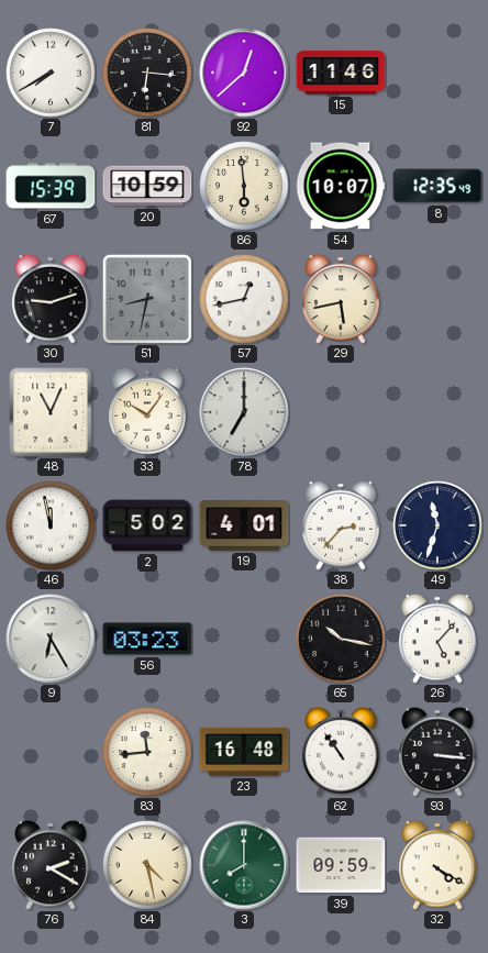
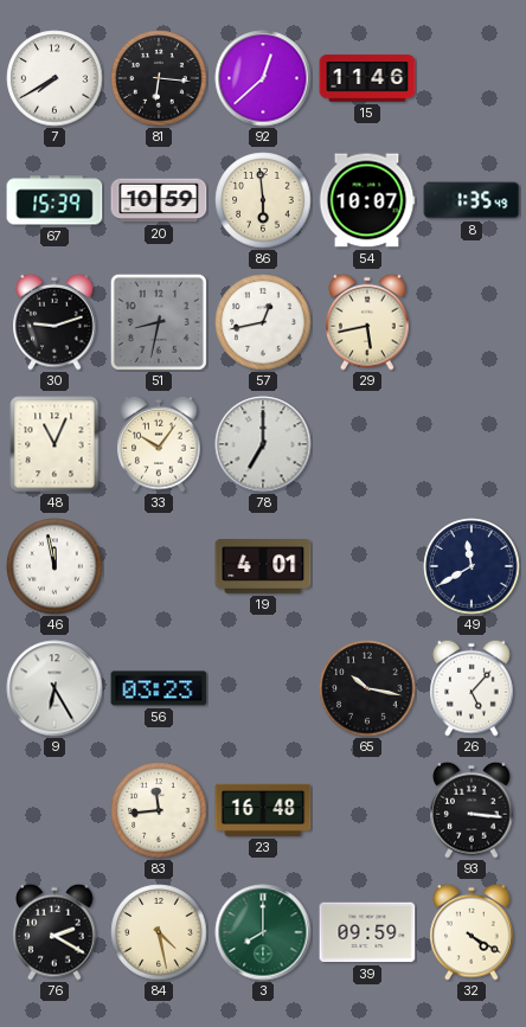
8: 12:35 -> 1:35 (472, 200)
2: 5:02 -> none (147, 525)
38: 2:37 -> none (341, 525)
49: 11:33 -> 11:40 (472, 566)
62: 10:54 -> none (341, 752)
